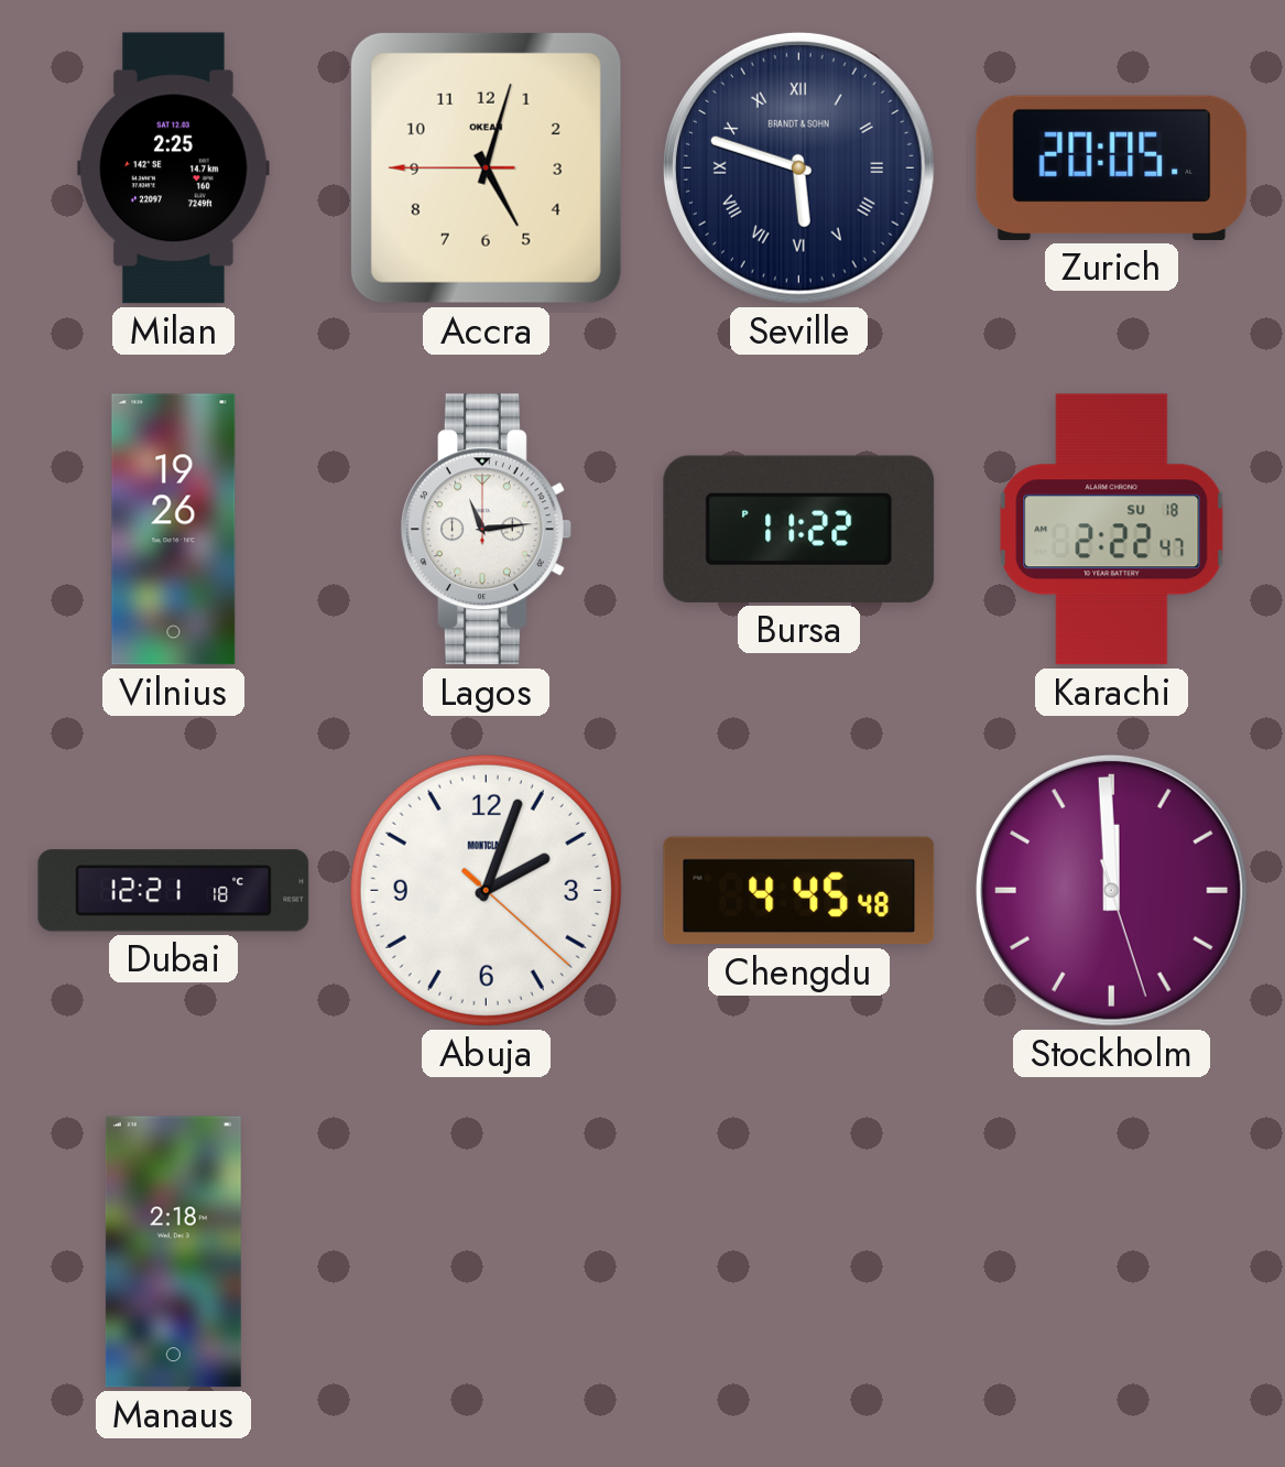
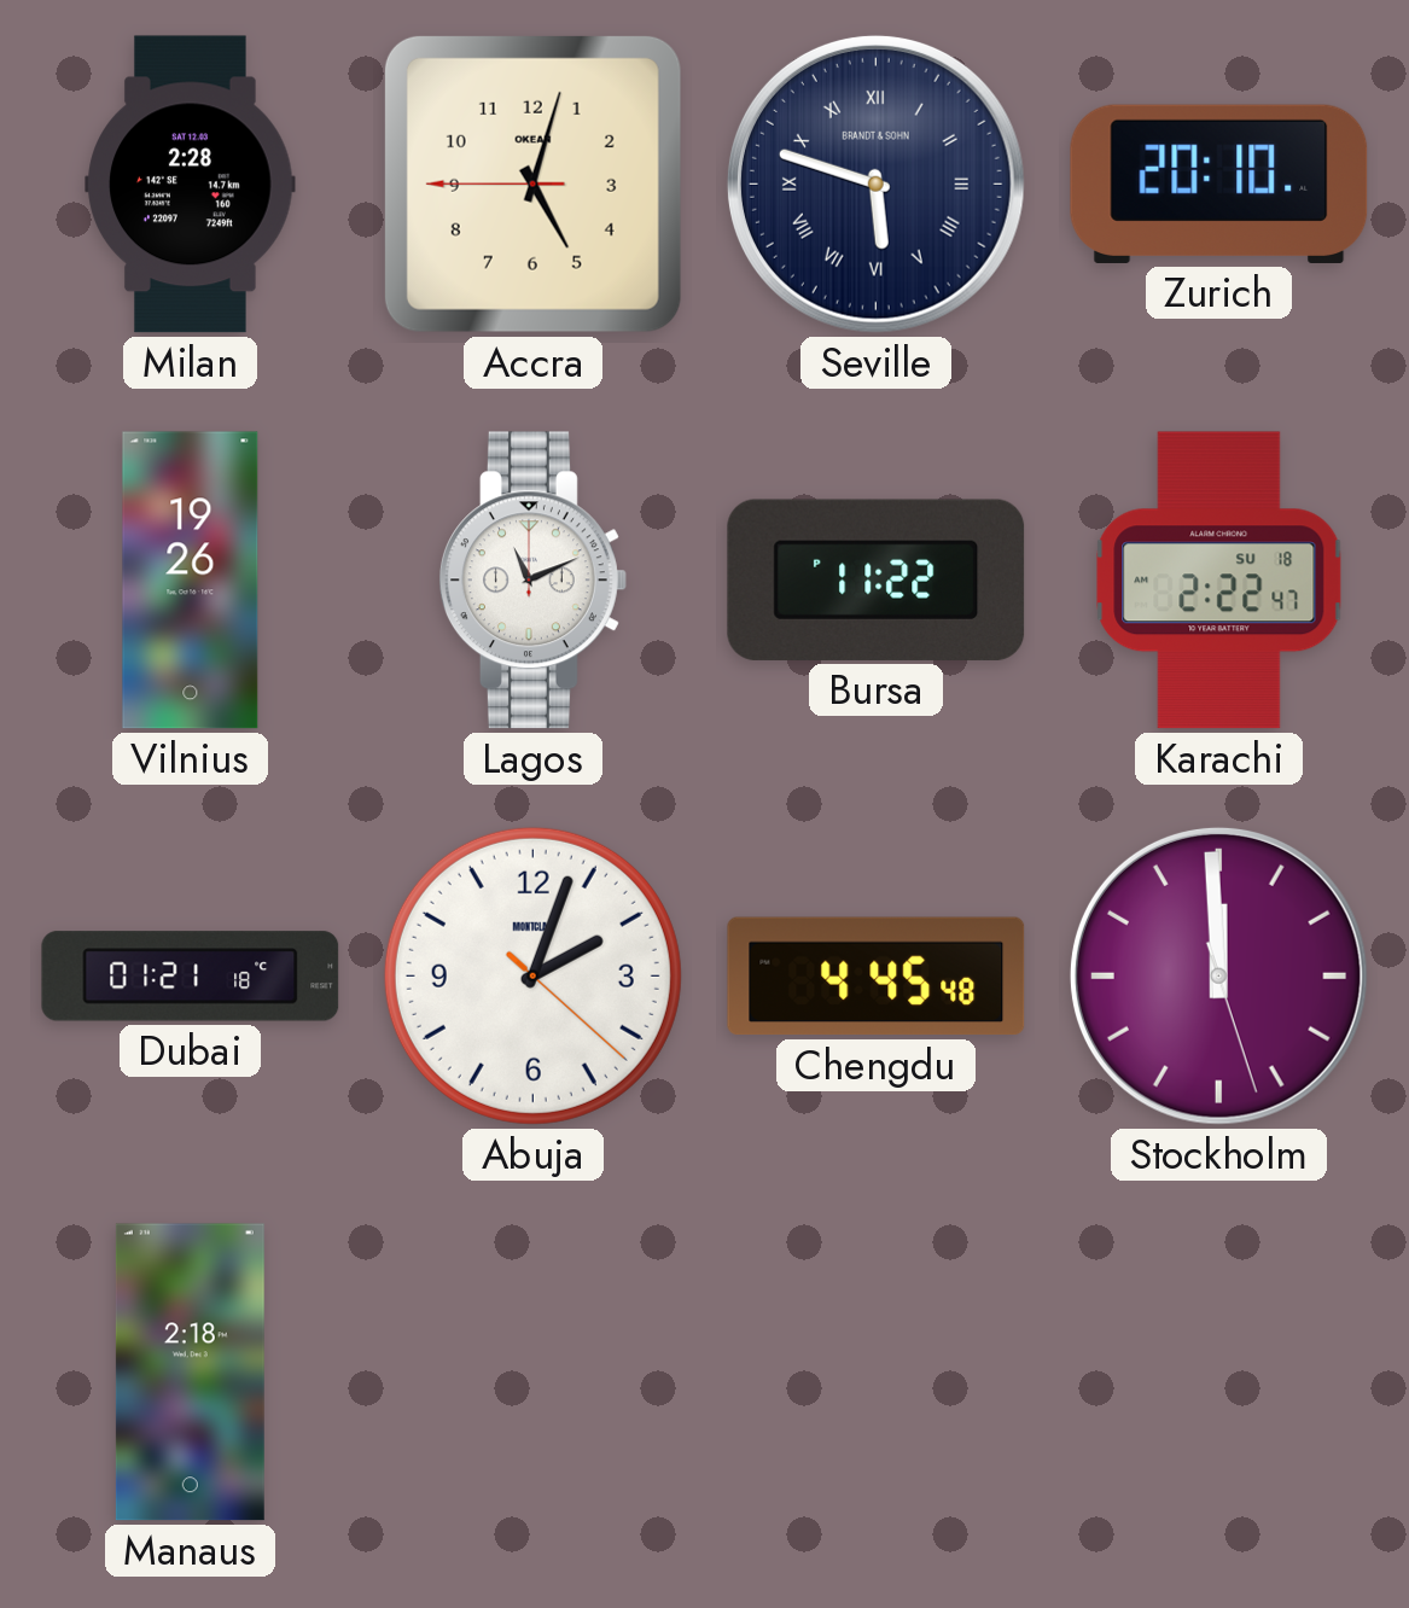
Milan: 2:25 -> 2:28 (191, 185)
Zurich: 20:05 -> 20:10 (1219, 183)
Lagos: 11:14 -> 11:11 (534, 581)
Dubai: 12:21 -> 01:21 (191, 977)
